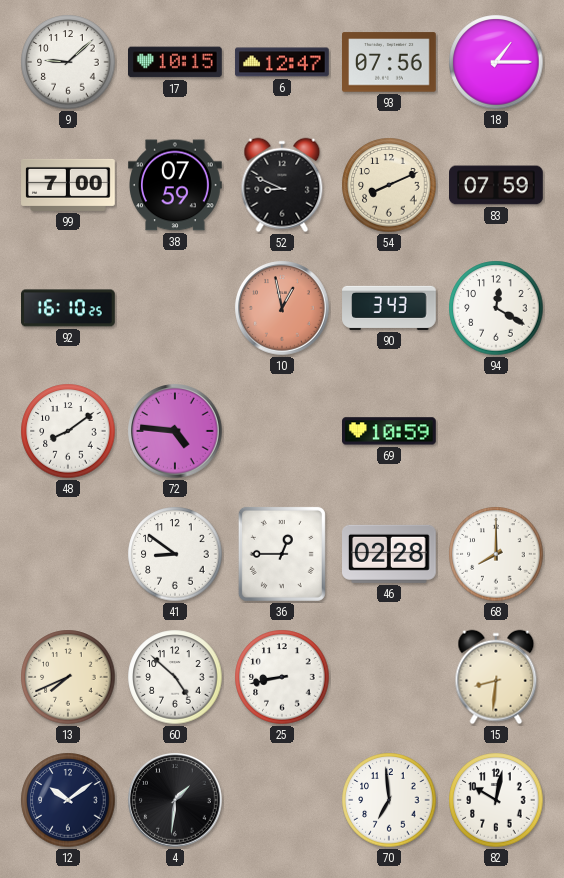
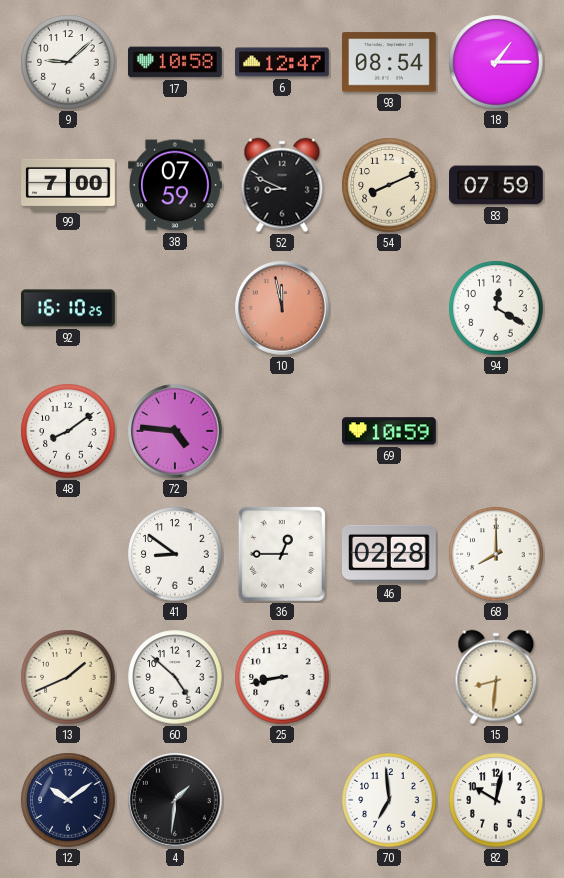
17: 10:15 -> 10:58 (176, 62)
93: 07:56 -> 08:54 (390, 62)
10: 12:58 -> 11:58 (282, 308)
90: 3:43 -> none (389, 308)
13: 7:41 -> 1:41 (68, 677)
